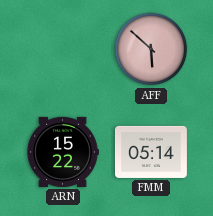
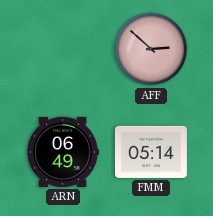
AFF: 5:52 -> 2:52 (151, 49)
ARN: 15:22 -> 06:49 (63, 152)
